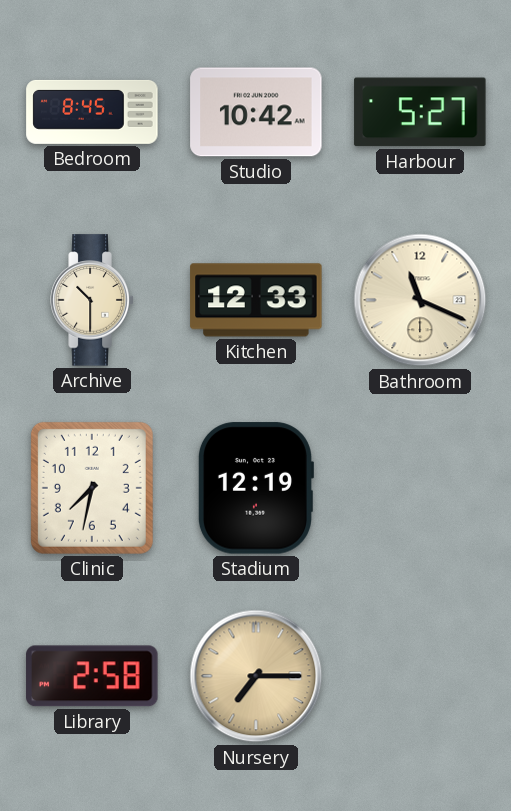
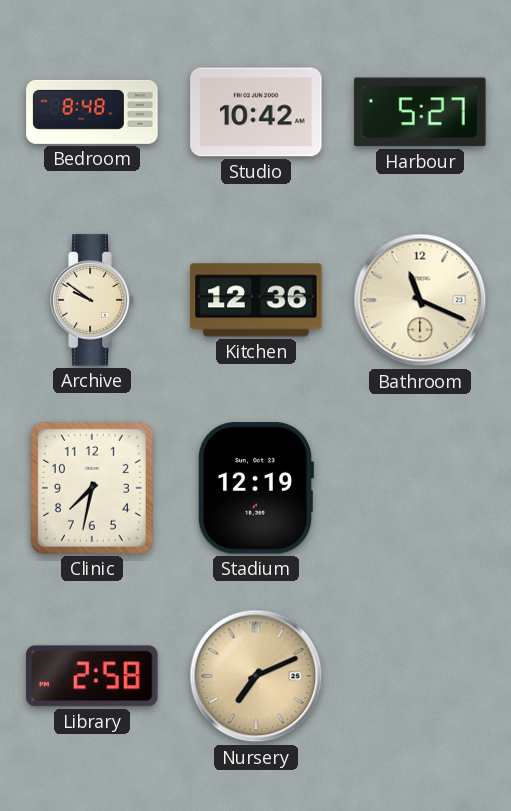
Bedroom: 8:45 -> 8:48 (92, 112)
Archive: 10:30 -> 9:51 (92, 300)
Kitchen: 12:33 -> 12:36 (256, 300)
Nursery: 7:15 -> 7:11 (256, 676)
